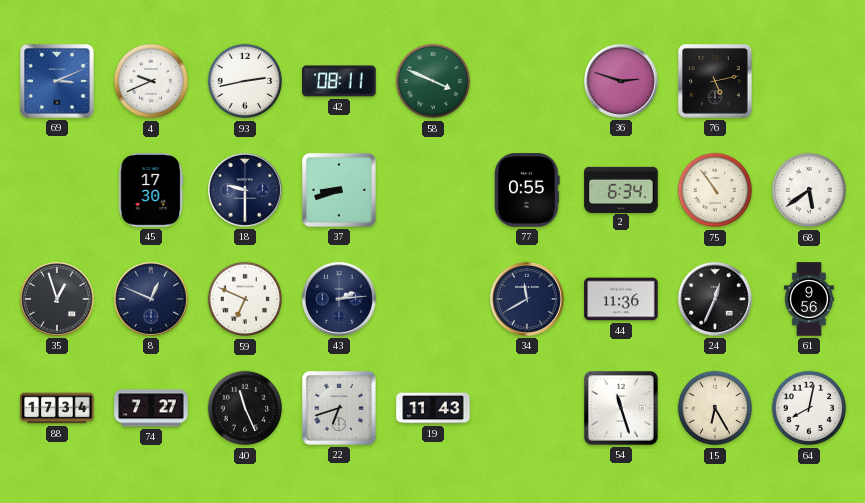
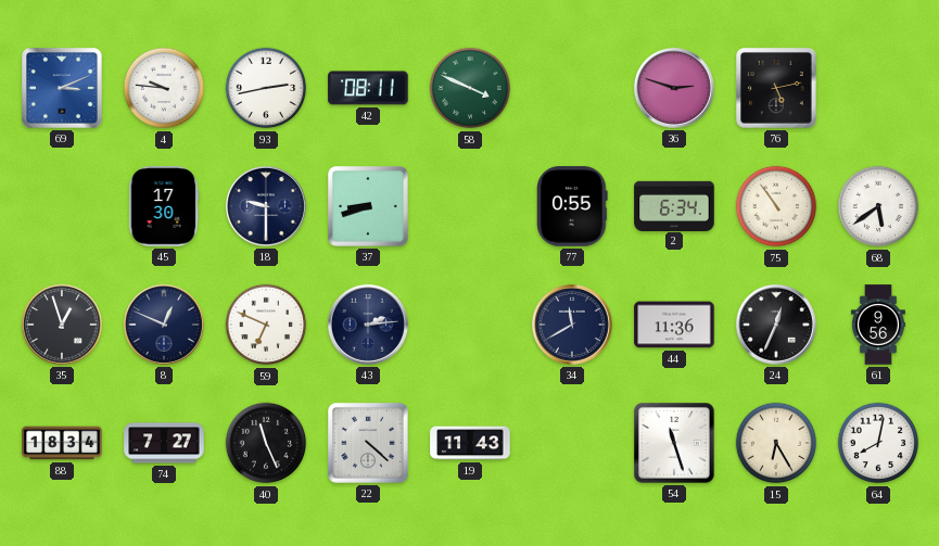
4: 9:41 -> 9:46 (164, 88)
88: 17:34 -> 18:34 (62, 443)
22: 6:42 -> 4:22 (369, 444)
